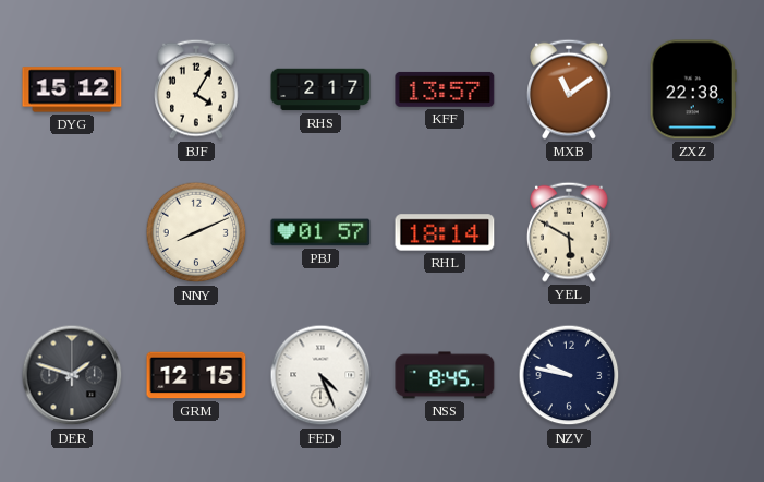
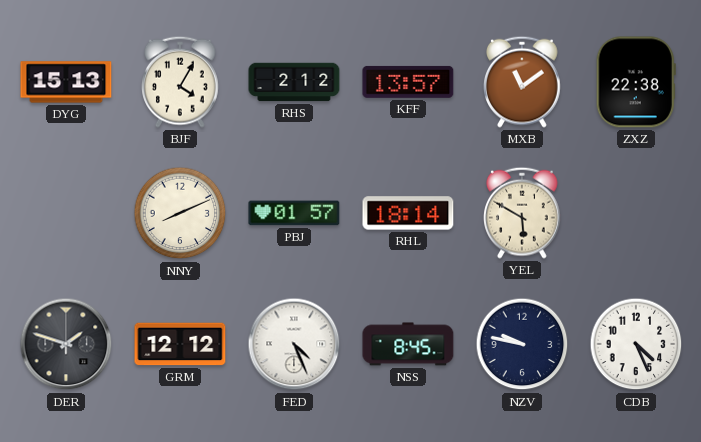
DYG: 15:12 -> 15:13 (66, 82)
RHS: 2:17 -> 2:12 (294, 82)
GRM: 12:15 -> 12:12 (180, 344)
CDB: none -> 4:26 (636, 344)
